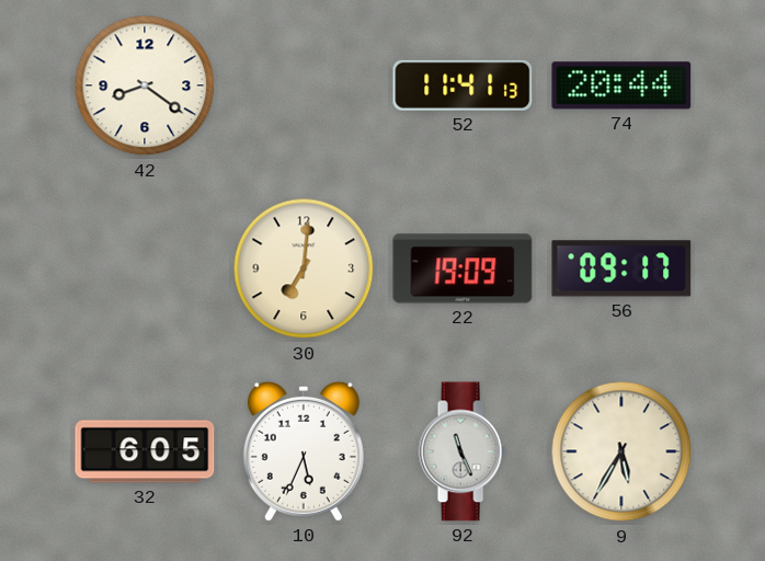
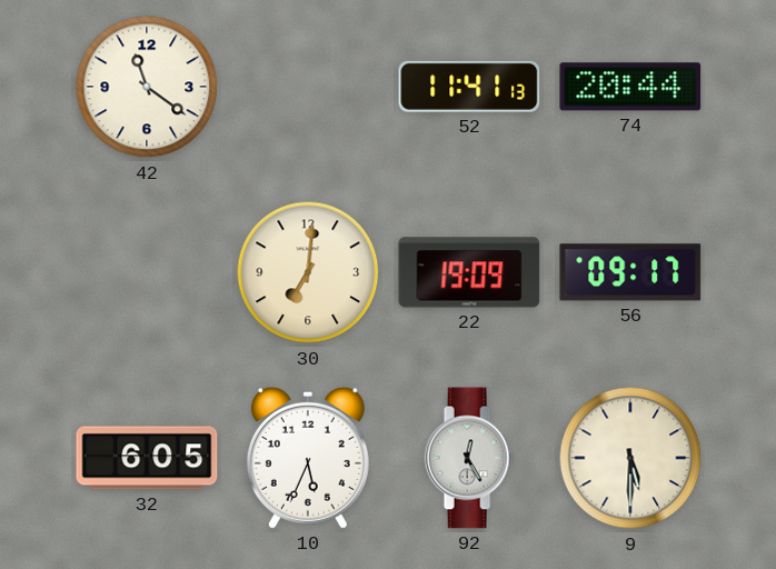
42: 8:21 -> 11:21 (147, 87)
92: 11:26 -> 12:25 (469, 458)
9: 5:35 -> 5:30 (630, 458)
